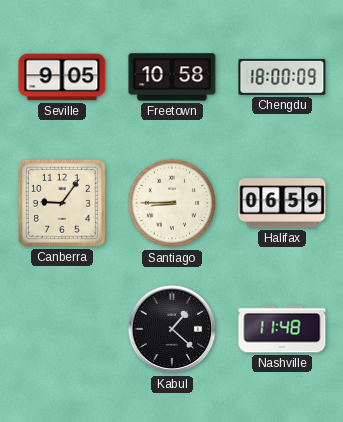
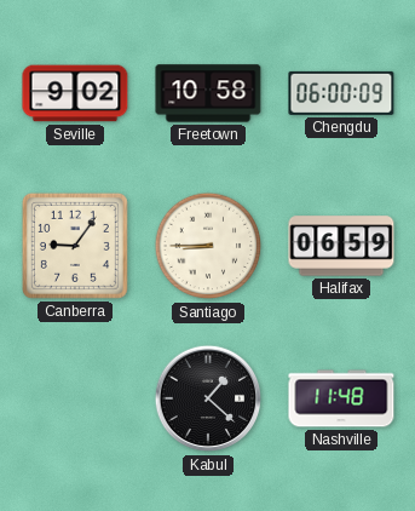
Seville: 9:05 -> 9:02 (75, 93)
Chengdu: 18:00 -> 06:00 (341, 93)
